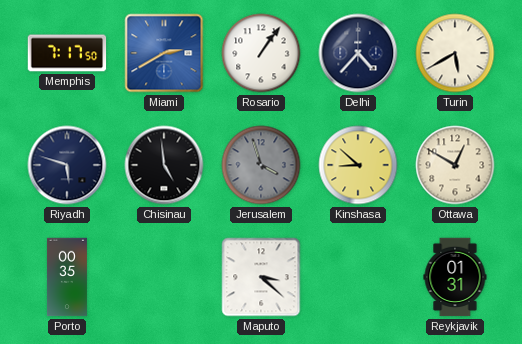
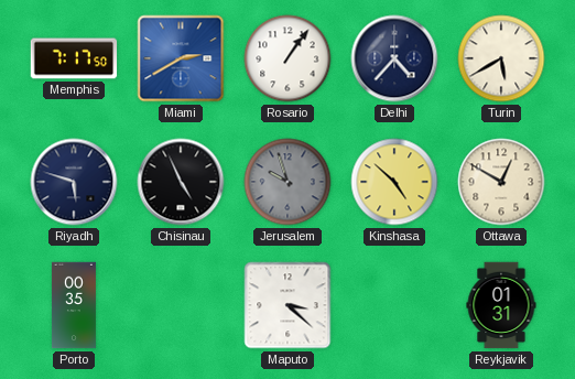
Chisinau: 4:59 -> 4:56 (181, 182)
Jerusalem: 3:57 -> 9:57 (287, 182)
Kinshasa: 8:52 -> 4:52 (394, 182)
